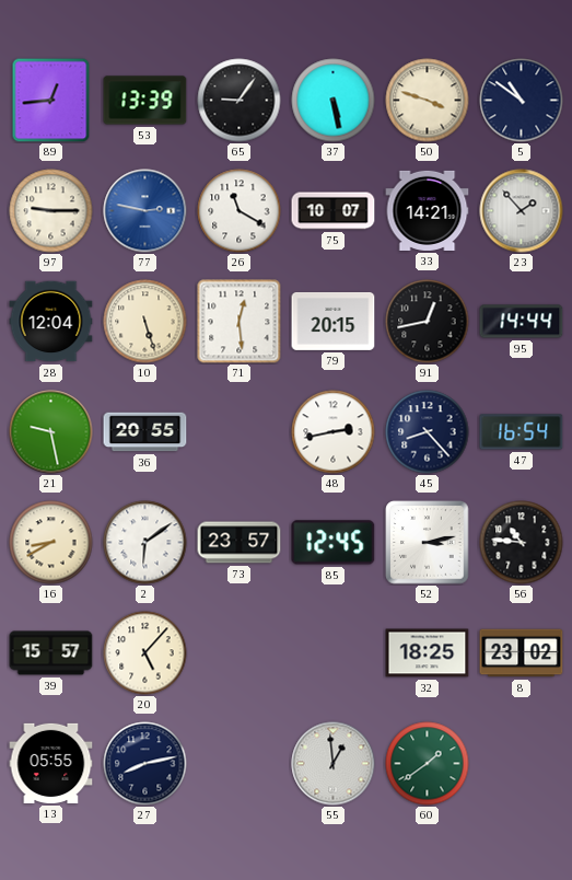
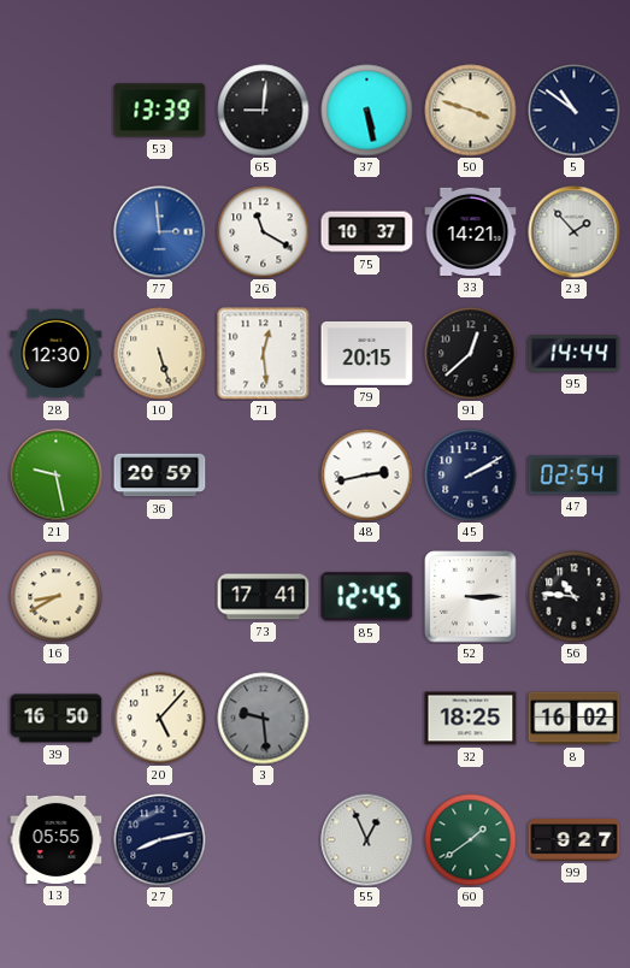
89: 12:44 -> none (51, 100)
65: 9:06 -> 9:01 (264, 111)
97: 9:15 -> none (51, 211)
77: 2:47 -> 2:59 (160, 232)
75: 10:07 -> 10:37 (367, 232)
28: 12:04 -> 12:30 (57, 354)
91: 12:43 -> 12:38 (471, 354)
36: 20:55 -> 20:59 (160, 476)
45: 8:23 -> 2:10 (471, 476)
47: 16:54 -> 02:54 (575, 476)
2: 6:09 -> none (145, 543)
73: 23:57 -> 17:41 (264, 597)
52: 3:13 -> 3:15 (471, 597)
39: 15:57 -> 16:50 (57, 719)
3: none -> 9:29 (264, 719)
8: 23:02 -> 16:02 (575, 719)
55: 12:59 -> 12:56 (367, 840)
99: none -> 9:27 (575, 840)
